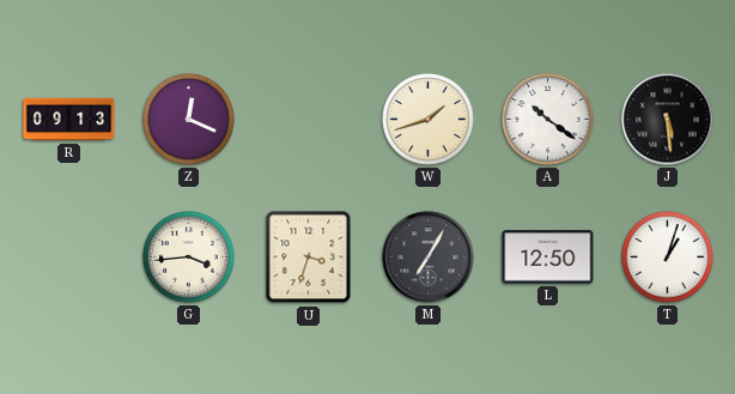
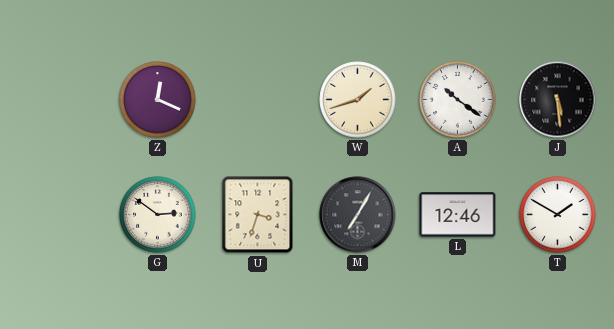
R: 09:13 -> none (69, 120)
G: 3:44 -> 2:51 (158, 215)
L: 12:50 -> 12:46 (458, 215)
T: 1:03 -> 1:50 (558, 215)
